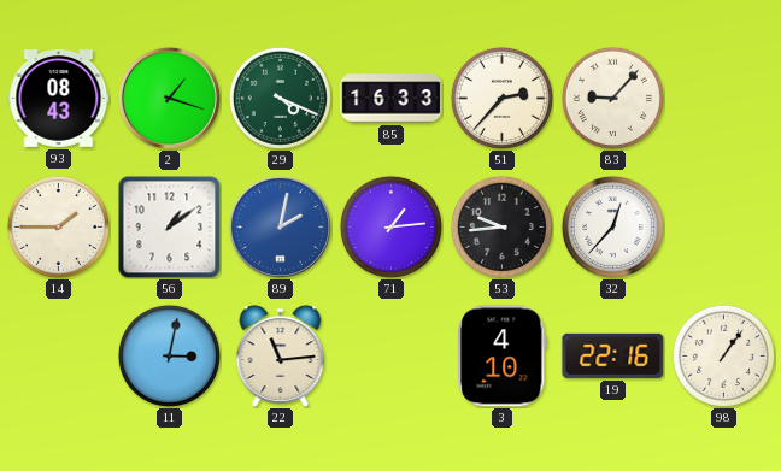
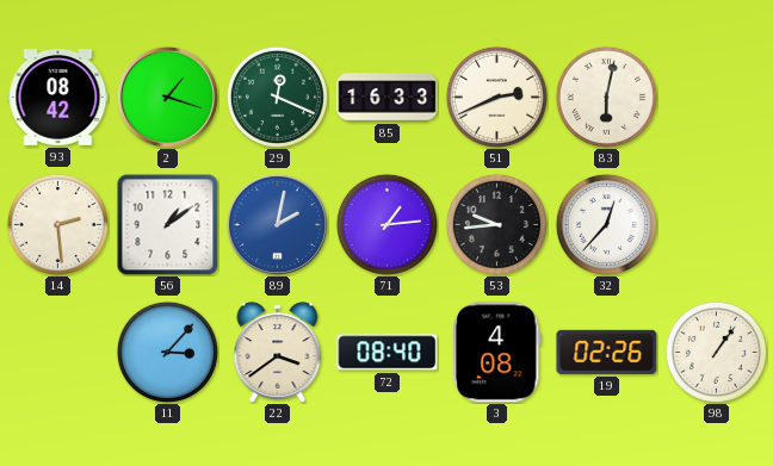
93: 08:43 -> 08:42 (58, 98)
29: 4:19 -> 12:19 (277, 97)
51: 2:37 -> 2:41 (496, 97)
83: 9:07 -> 6:02 (606, 97)
14: 1:45 -> 2:29 (57, 224)
11: 3:02 -> 3:07 (167, 352)
22: 11:14 -> 3:39 (278, 353)
72: none -> 08:40 (388, 353)
3: 4:10 -> 4:08 (497, 353)
19: 22:16 -> 02:26 (607, 352)
